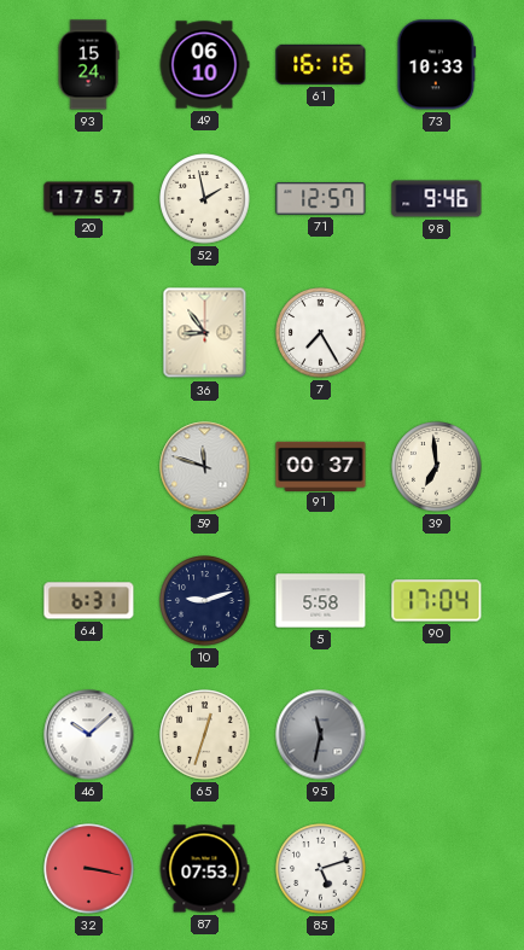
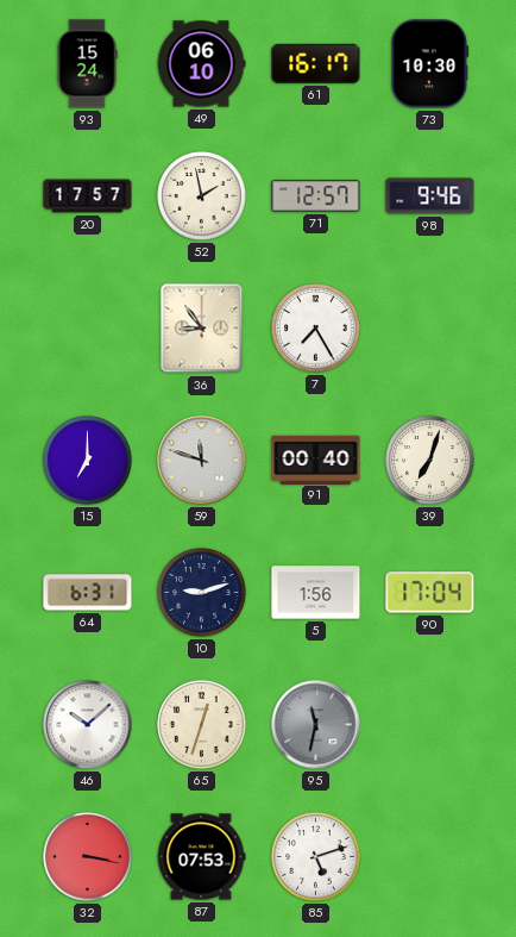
61: 16:16 -> 16:17 (316, 63)
73: 10:33 -> 10:30 (430, 64)
15: none -> 7:00 (88, 461)
91: 00:37 -> 00:40 (316, 460)
39: 6:59 -> 7:03 (430, 461)
5: 5:58 -> 1:56 (316, 593)
